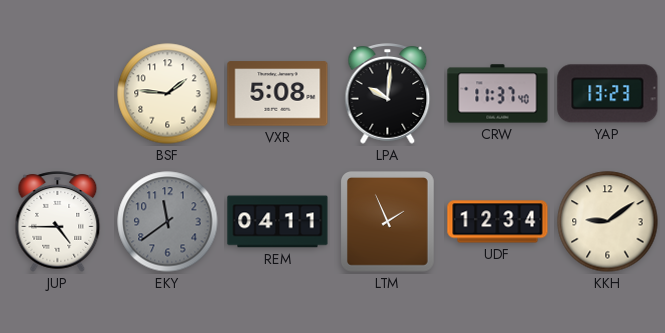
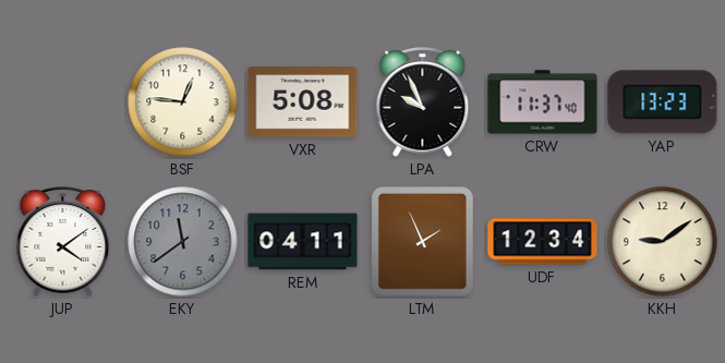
BSF: 1:46 -> 12:46 (183, 102)
LPA: 10:01 -> 9:56 (423, 102)
JUP: 4:45 -> 4:09 (63, 242)
